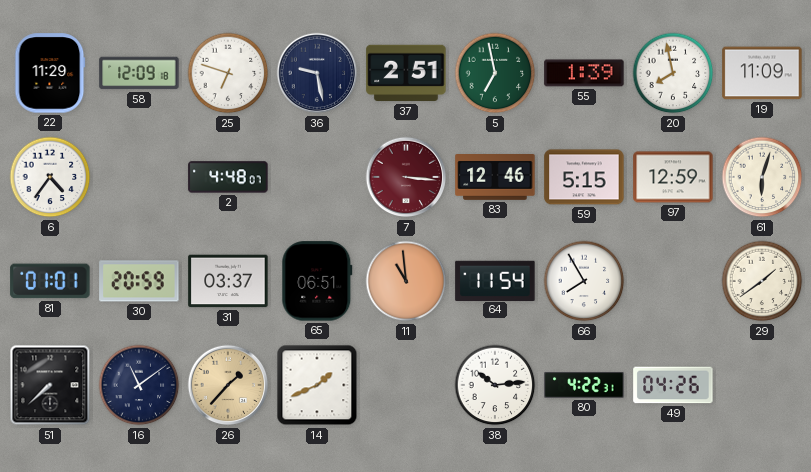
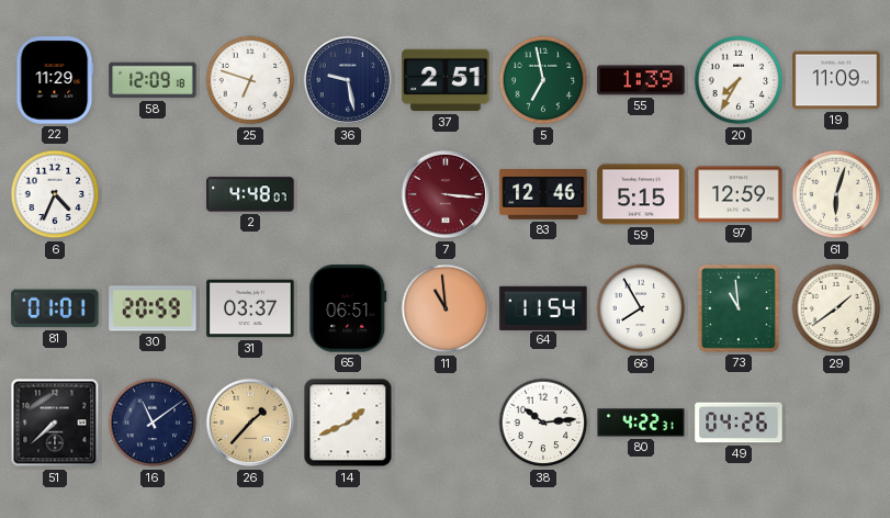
20: 7:58 -> 7:35 (739, 80)
6: 4:36 -> 4:34 (55, 194)
73: none -> 10:59 (739, 308)
